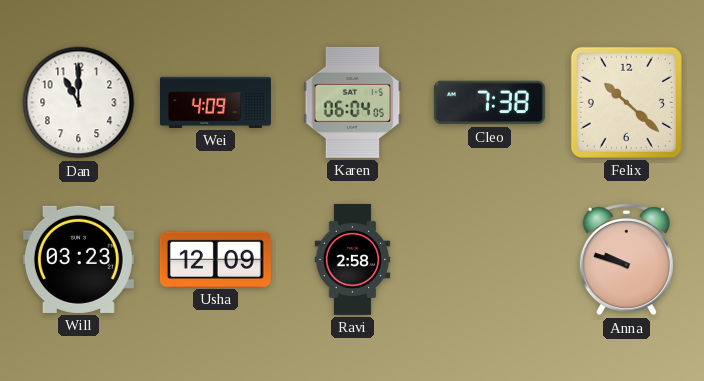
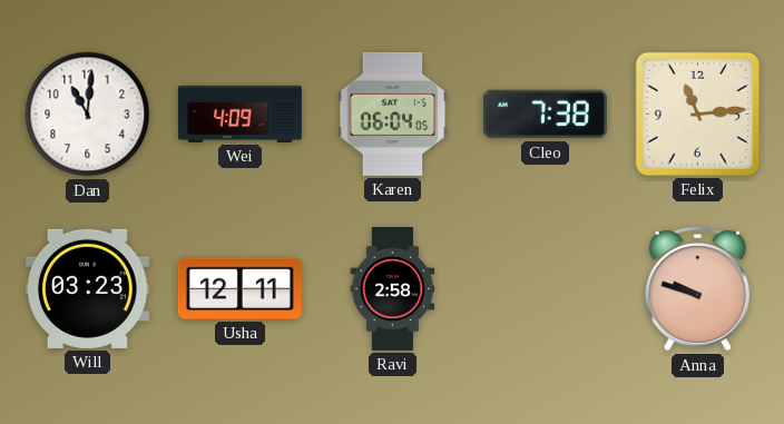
Dan: 11:00 -> 11:01 (88, 115)
Felix: 10:22 -> 11:14 (697, 114)
Usha: 12:09 -> 12:11 (239, 288)
